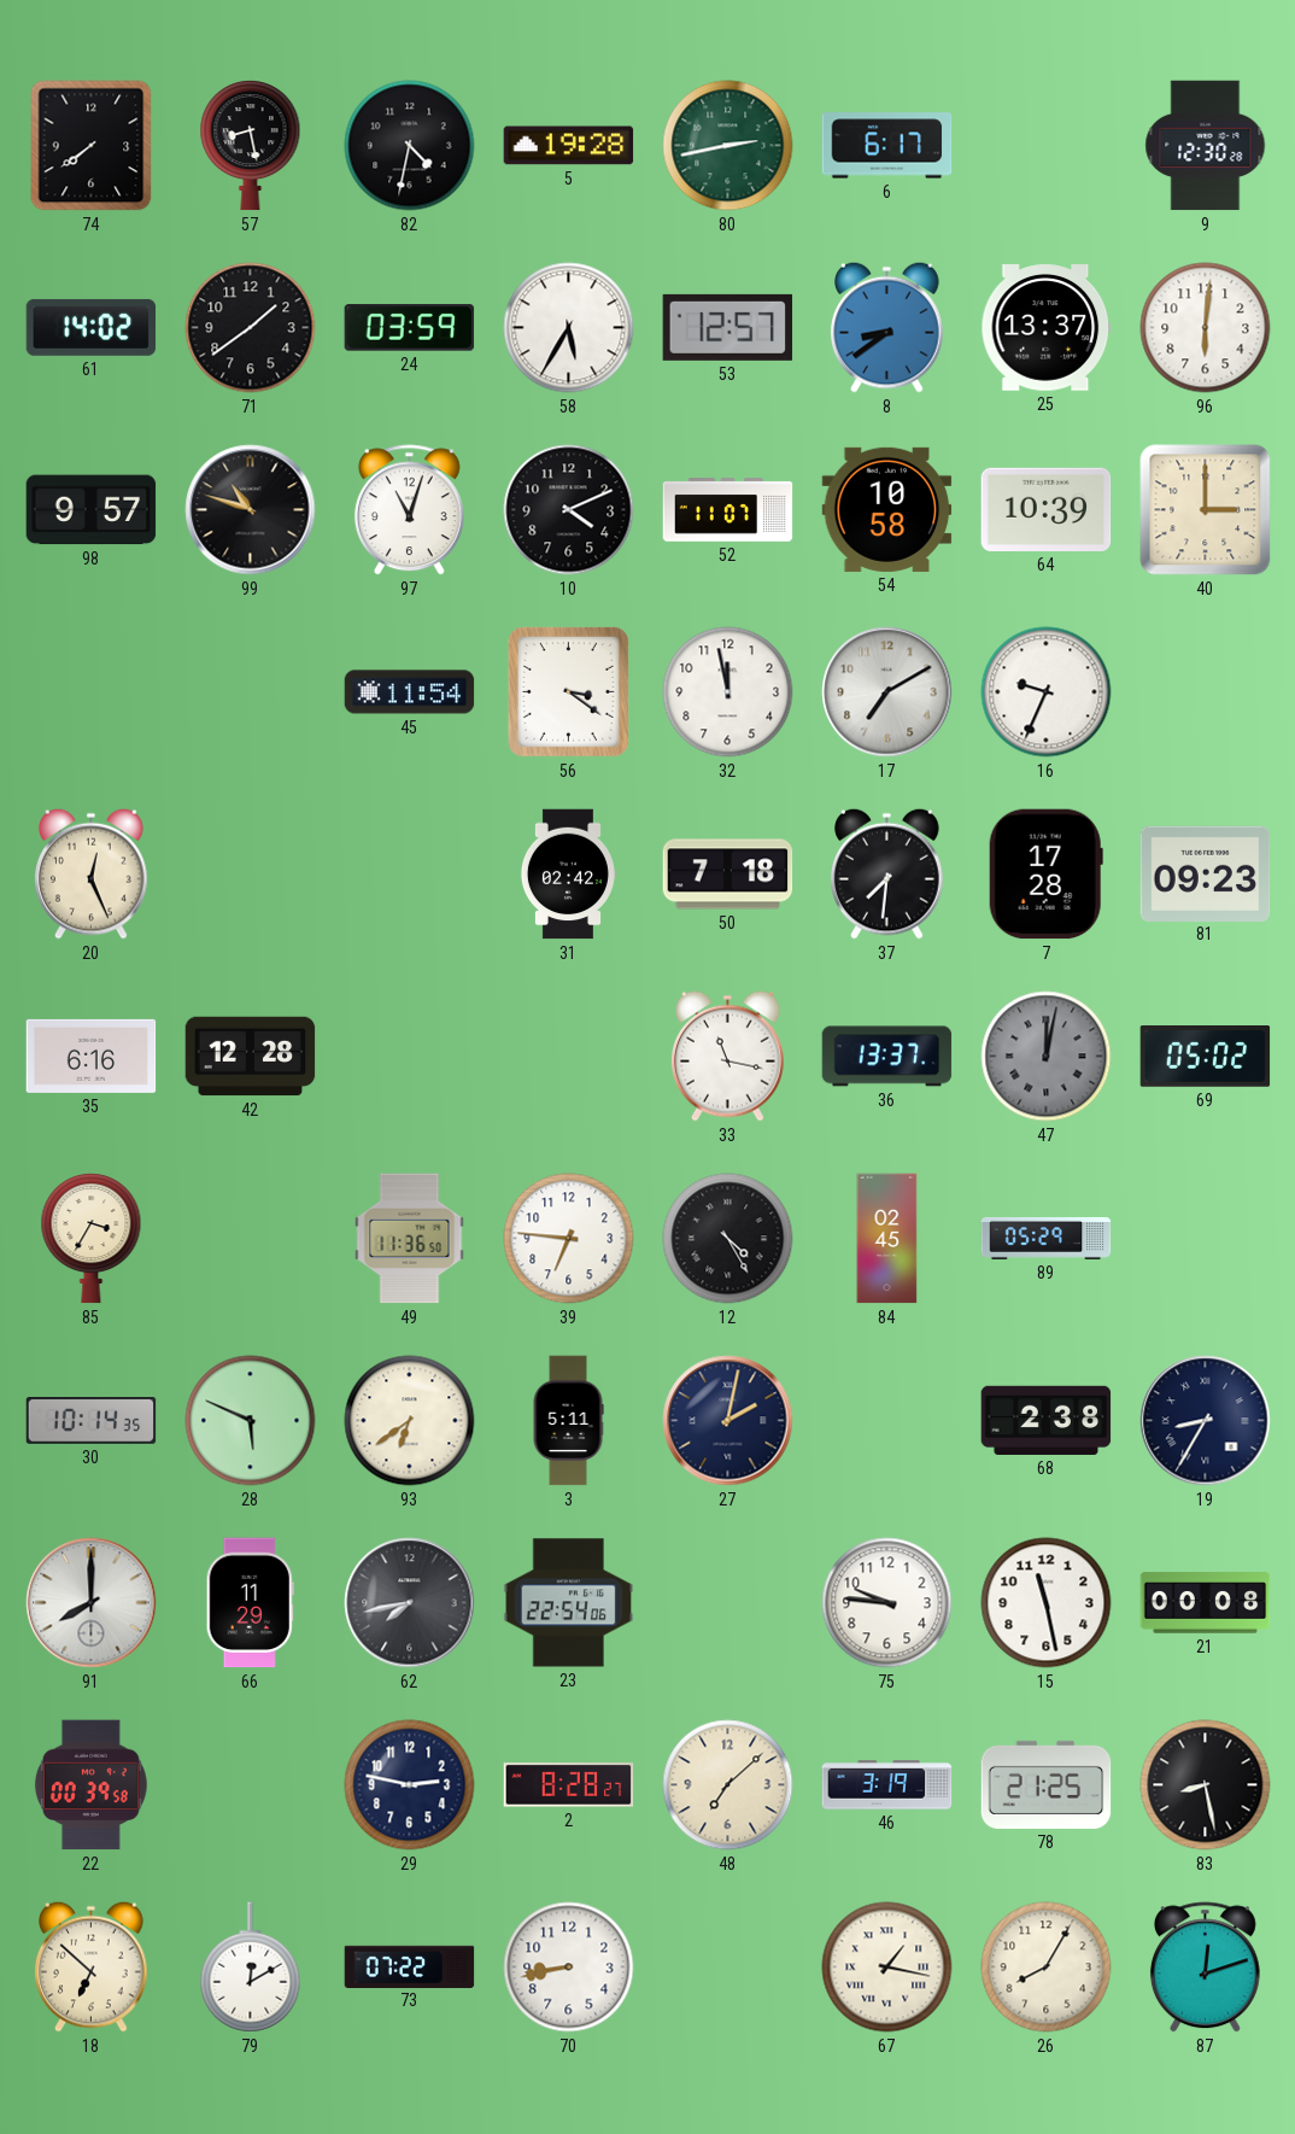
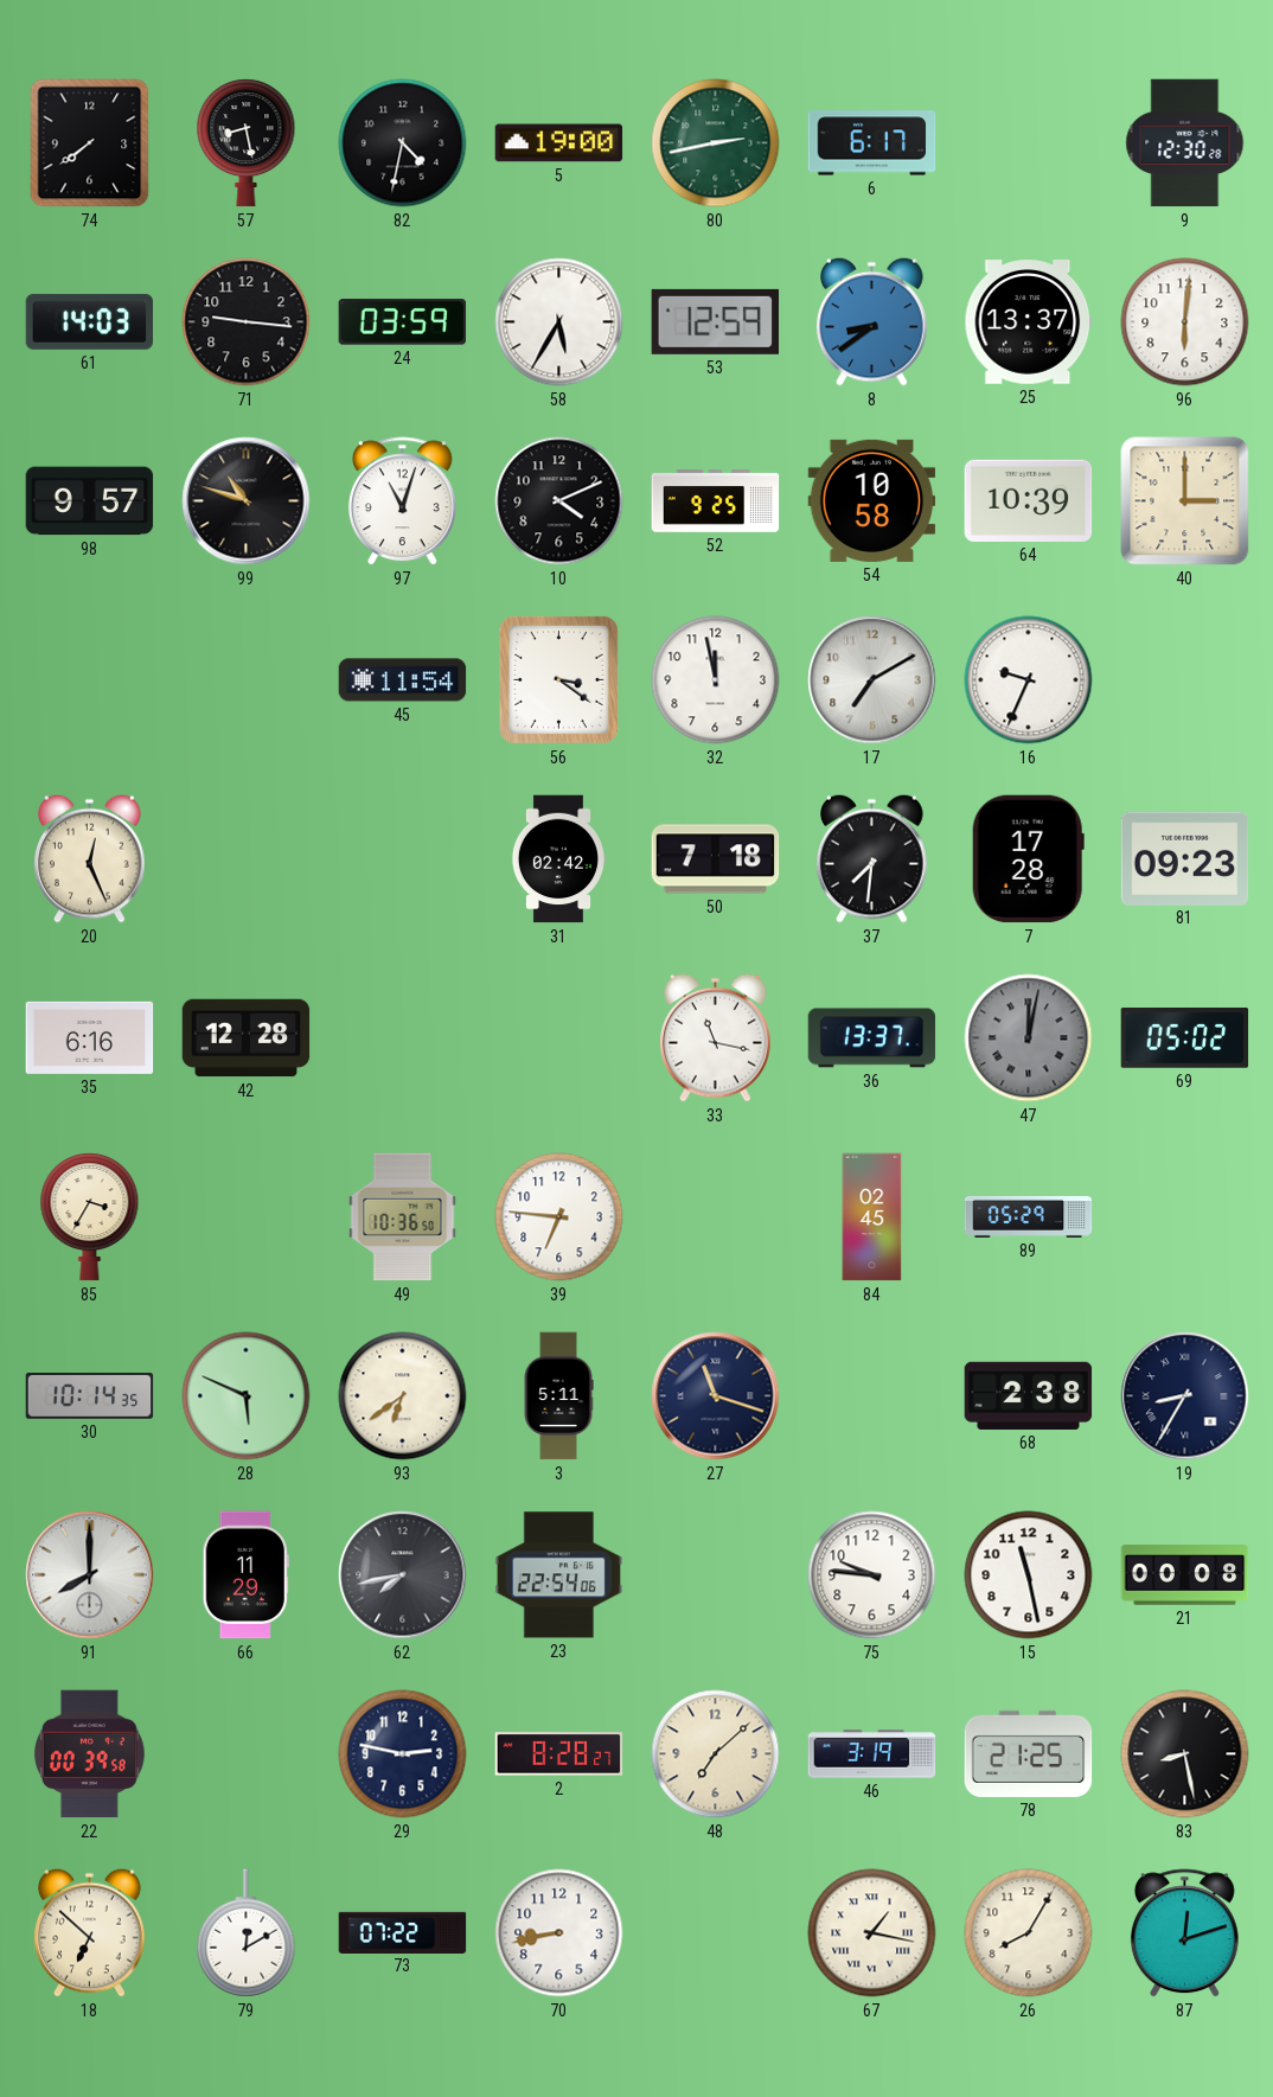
5: 19:28 -> 19:00 (559, 143)
61: 14:02 -> 14:03 (90, 321)
71: 1:39 -> 9:16 (247, 322)
53: 12:57 -> 12:59 (716, 321)
52: 11:07 -> 9:25 (716, 501)
49: 11:36 -> 10:36 (403, 1217)
12: 4:25 -> none (728, 1239)
27: 2:02 -> 11:18 (716, 1396)
